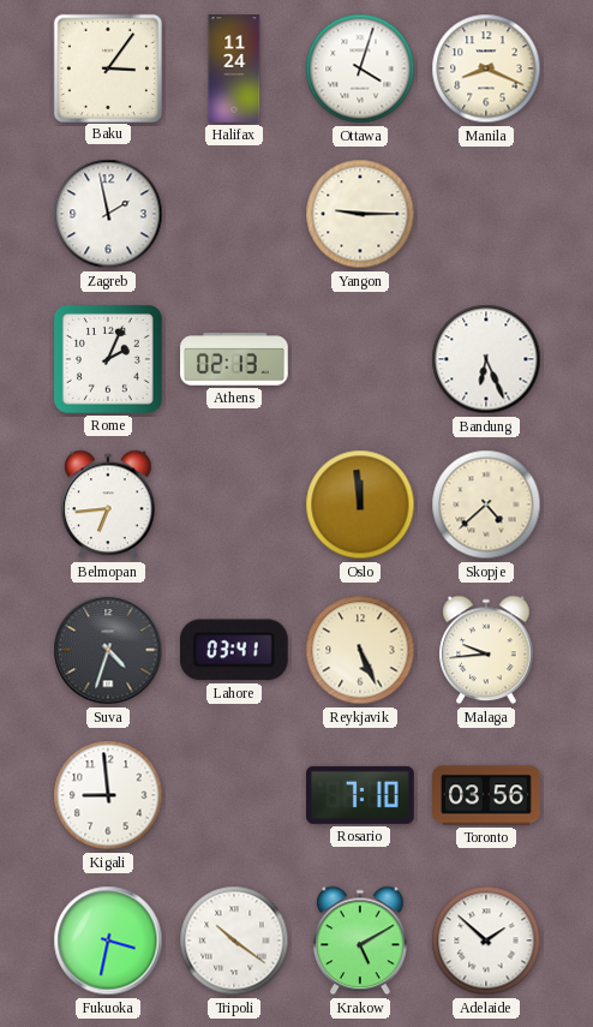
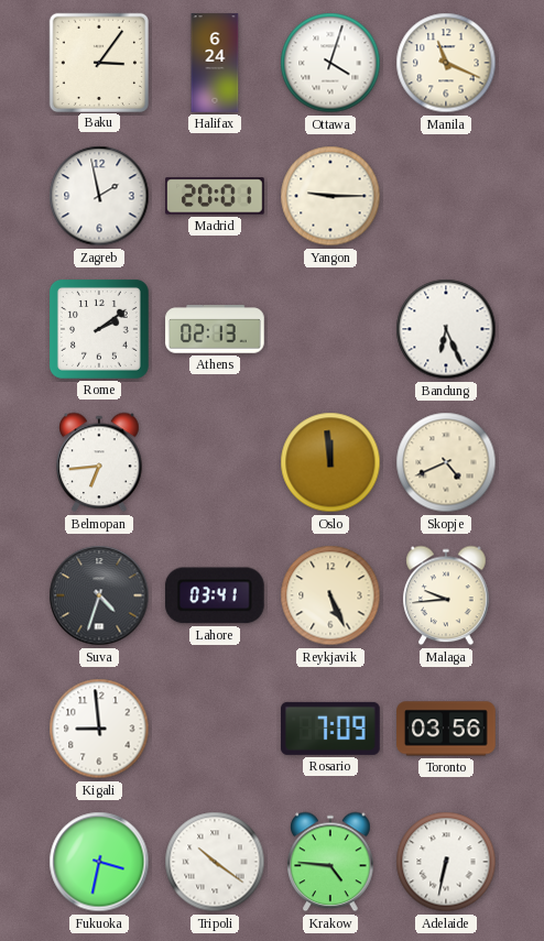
Halifax: 11:24 -> 6:24 (215, 63)
Manila: 8:19 -> 11:19 (446, 63)
Madrid: none -> 20:01 (215, 196)
Rome: 2:04 -> 2:09 (99, 329)
Skopje: 4:38 -> 4:41 (446, 462)
Rosario: 7:10 -> 7:09 (331, 729)
Krakow: 5:10 -> 4:46 (330, 862)
Adelaide: 1:52 -> 6:32 (446, 862)
